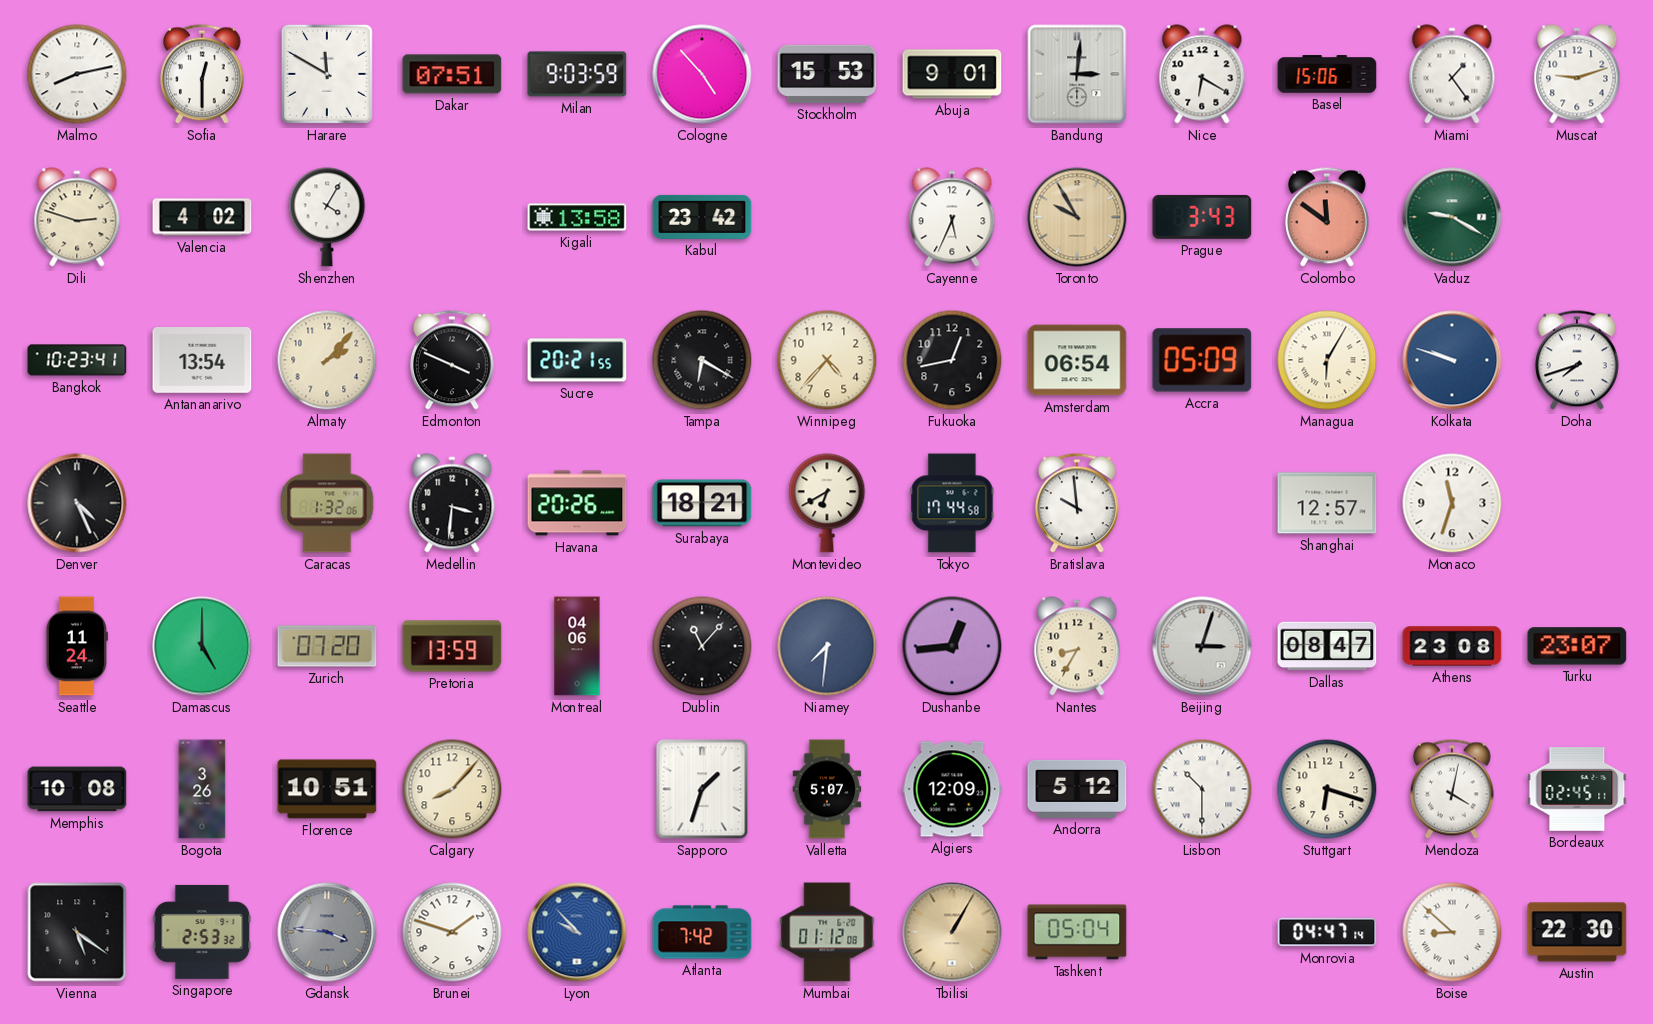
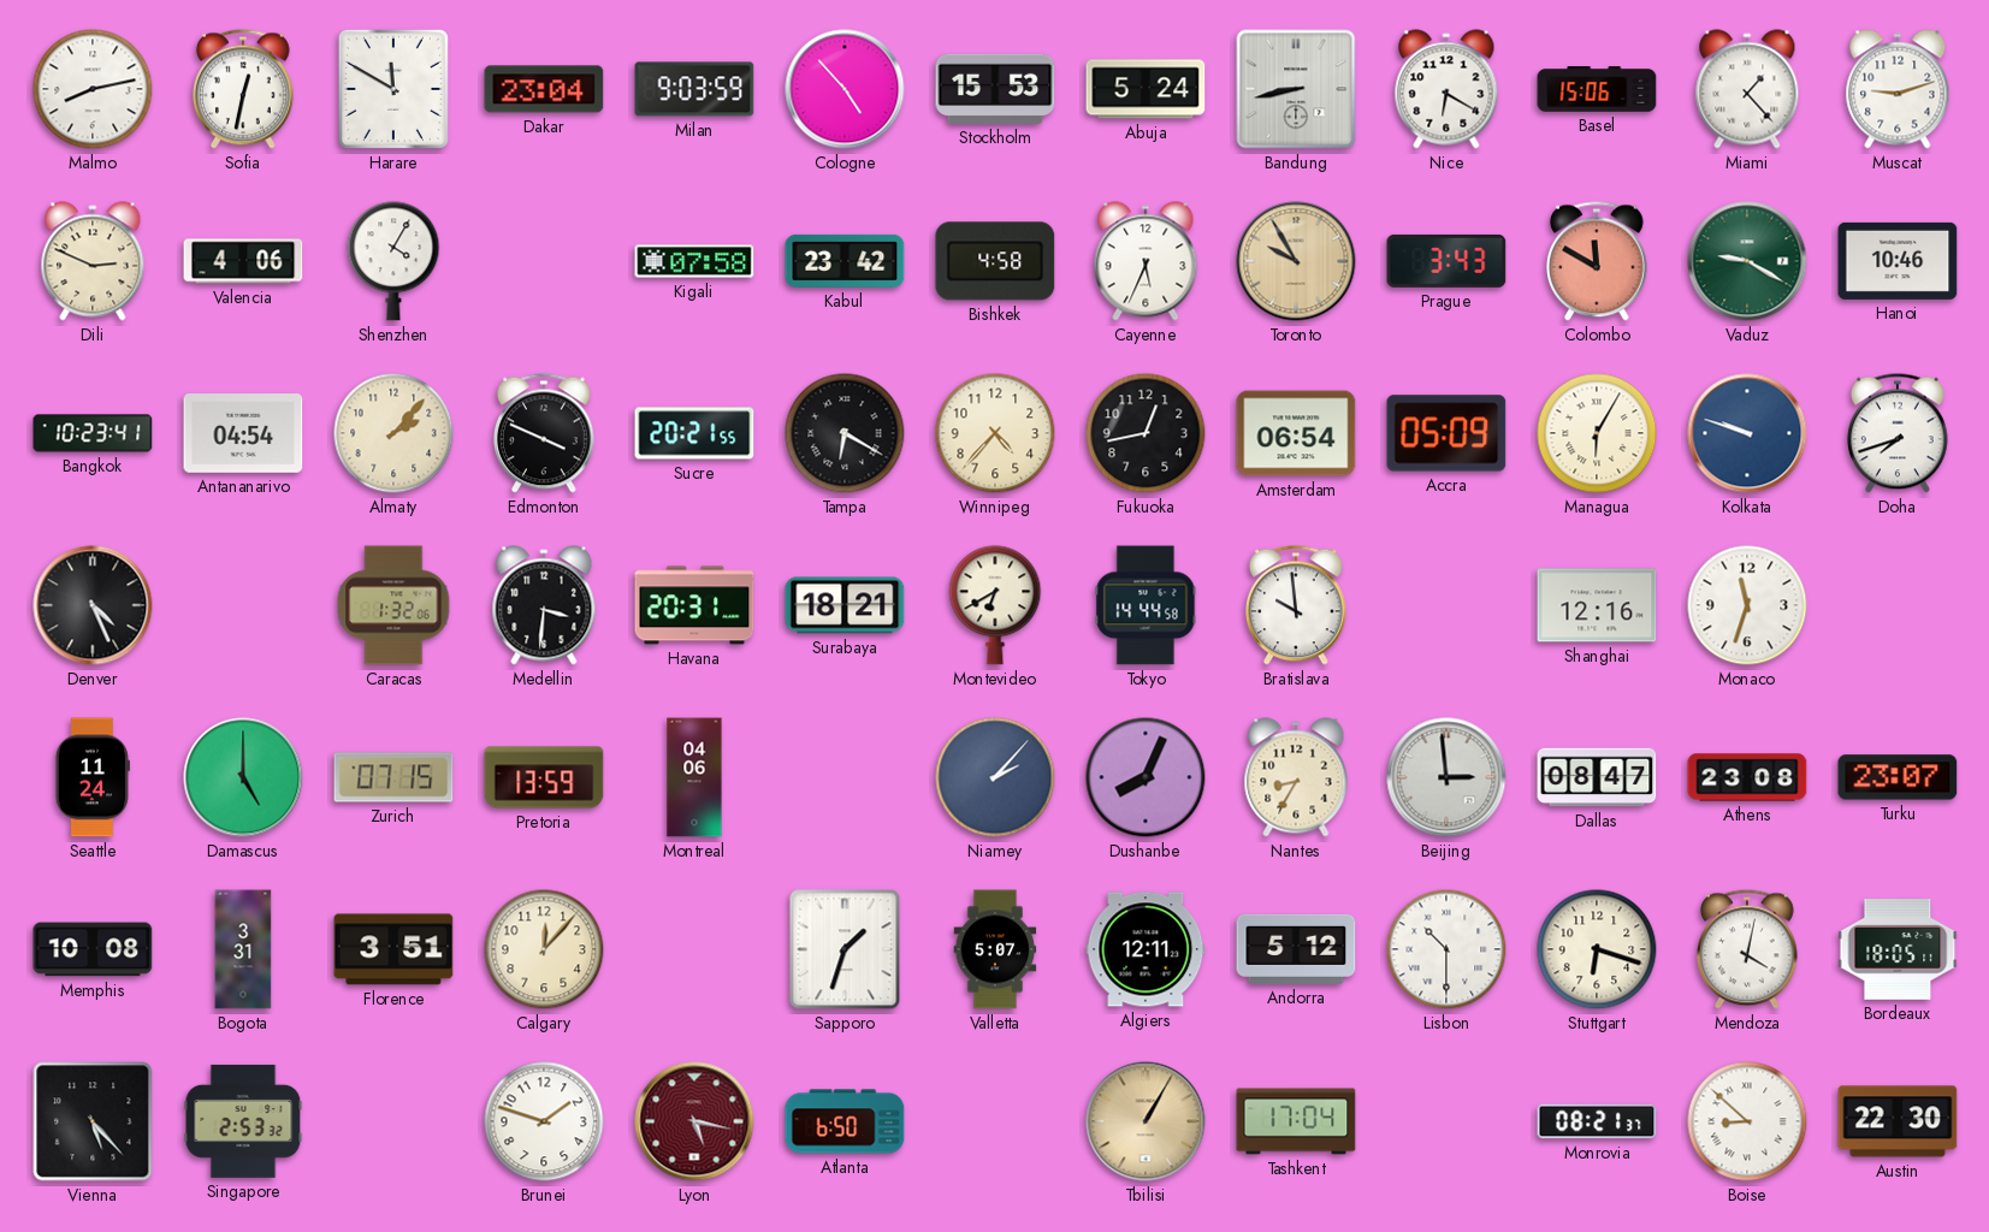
Sofia: 12:30 -> 12:32 (244, 89)
Dakar: 07:51 -> 23:04 (544, 89)
Abuja: 9:01 -> 5:24 (1146, 89)
Bandung: 3:01 -> 8:43 (1296, 89)
Miami: 1:24 -> 1:23 (1747, 89)
Dili: 2:48 -> 2:49 (93, 261)
Valencia: 4:02 -> 4:06 (243, 261)
Kigali: 13:58 -> 07:58 (694, 261)
Bishkek: none -> 4:58 (995, 261)
Colombo: 11:51 -> 11:50 (1598, 261)
Hanoi: none -> 10:46 (1898, 261)
Antananarivo: 13:54 -> 04:54 (243, 434)
Havana: 20:26 -> 20:31 (694, 605)
Tokyo: 17:44 -> 14:44 (1146, 605)
Shanghai: 12:57 -> 12:16 (1597, 605)
Zurich: 07:20 -> 07:15 (393, 777)
Dublin: 11:07 -> none (702, 646)
Niamey: 7:31 -> 2:07 (995, 777)
Dushanbe: 12:44 -> 8:04 (1146, 777)
Beijing: 3:03 -> 2:59 (1446, 777)
Bogota: 3:26 -> 3:31 (243, 949)
Florence: 10:51 -> 3:51 (393, 949)
Calgary: 8:07 -> 12:07 (544, 949)
Algiers: 12:09 -> 12:11 (1146, 949)
Bordeaux: 02:45 -> 18:05 (1898, 950)
Vienna: 5:21 -> 5:23 (93, 1121)
Gdansk: 3:46 -> none (327, 932)
Lyon: 9:53 -> 5:17 (694, 1121)
Lyon dial: blue -> burgundy (694, 1121)
Atlanta: 7:42 -> 6:50 (845, 1121)
Mumbai: 01:12 -> none (827, 932)
Tashkent: 05:04 -> 17:04 (1296, 1121)
Monrovia: 04:47 -> 08:21 (1597, 1121)
